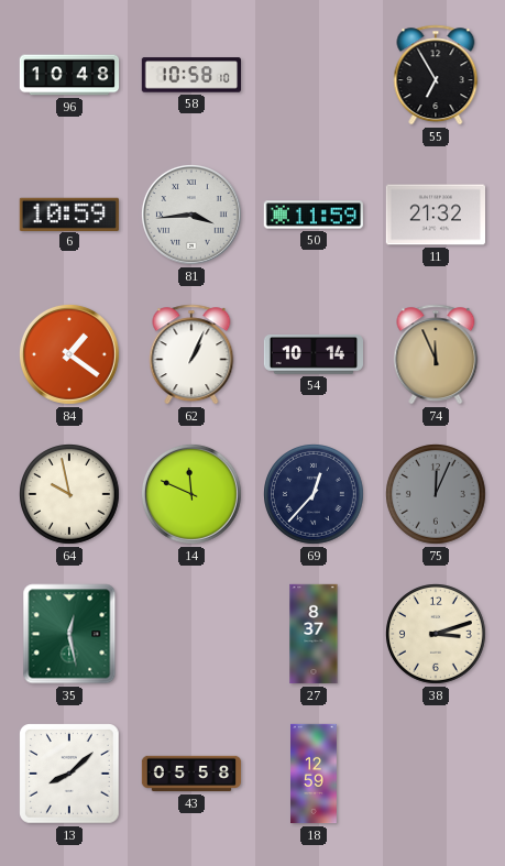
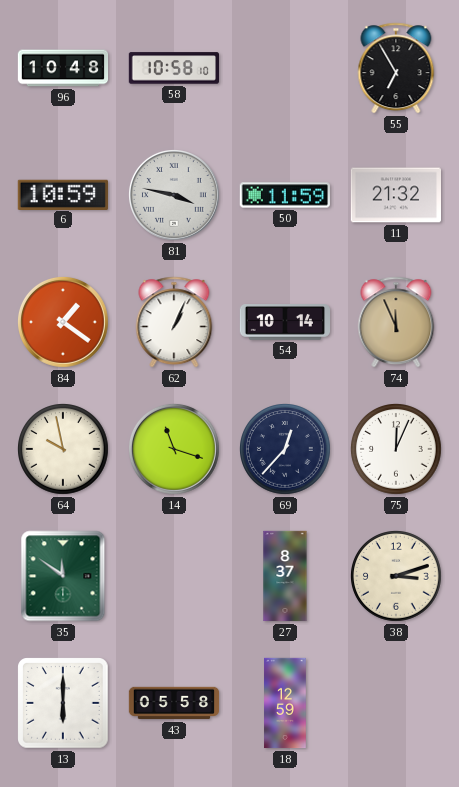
81: 3:44 -> 3:47 (175, 196)
14: 11:49 -> 11:18 (175, 450)
75 dial: grey -> white (397, 450)
35: 12:28 -> 11:51 (63, 576)
13: 8:08 -> 6:00 (63, 703)
